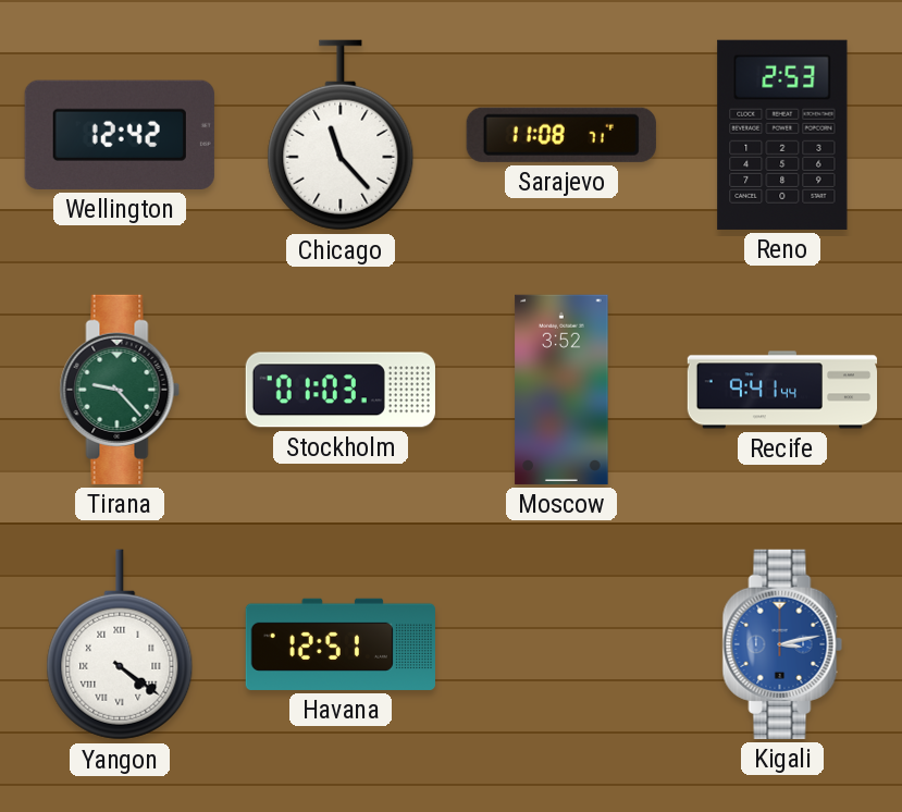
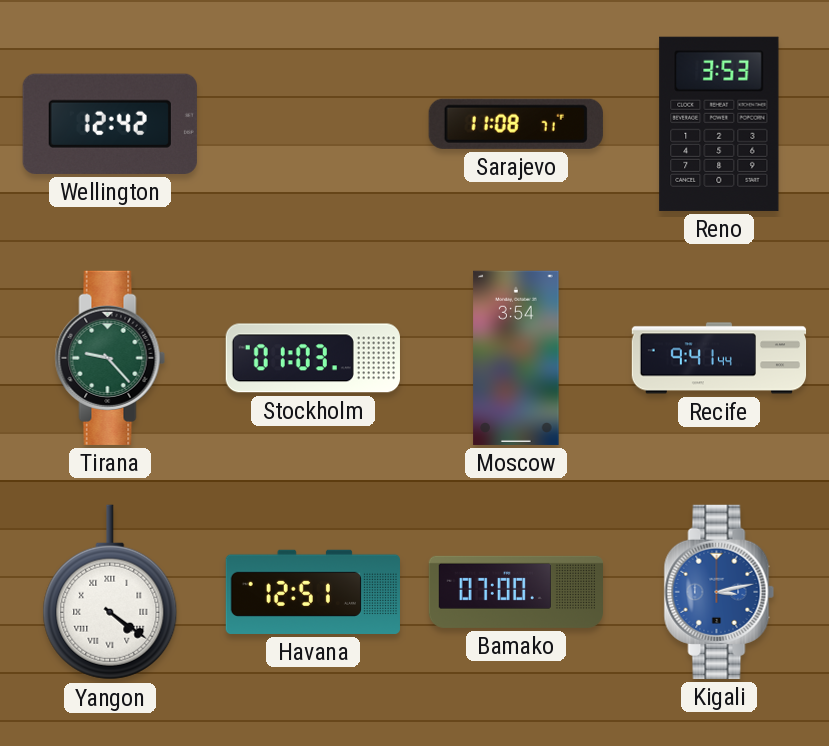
Chicago: 11:23 -> none (341, 135)
Reno: 2:53 -> 3:53 (719, 124)
Moscow: 3:52 -> 3:54 (516, 358)
Bamako: none -> 07:00 (515, 592)
